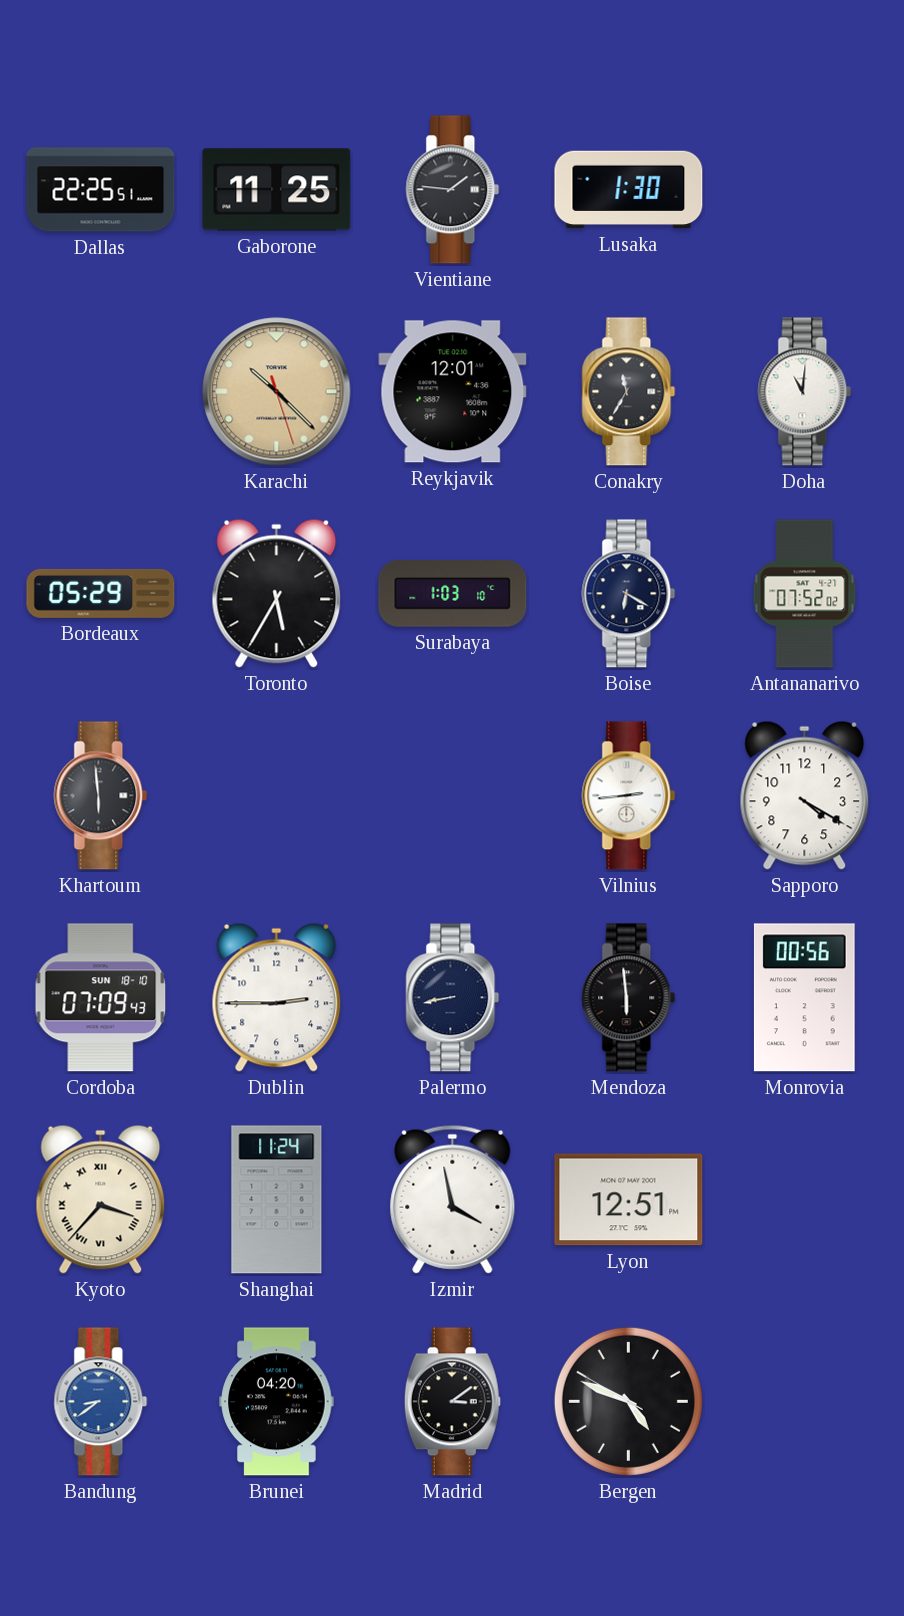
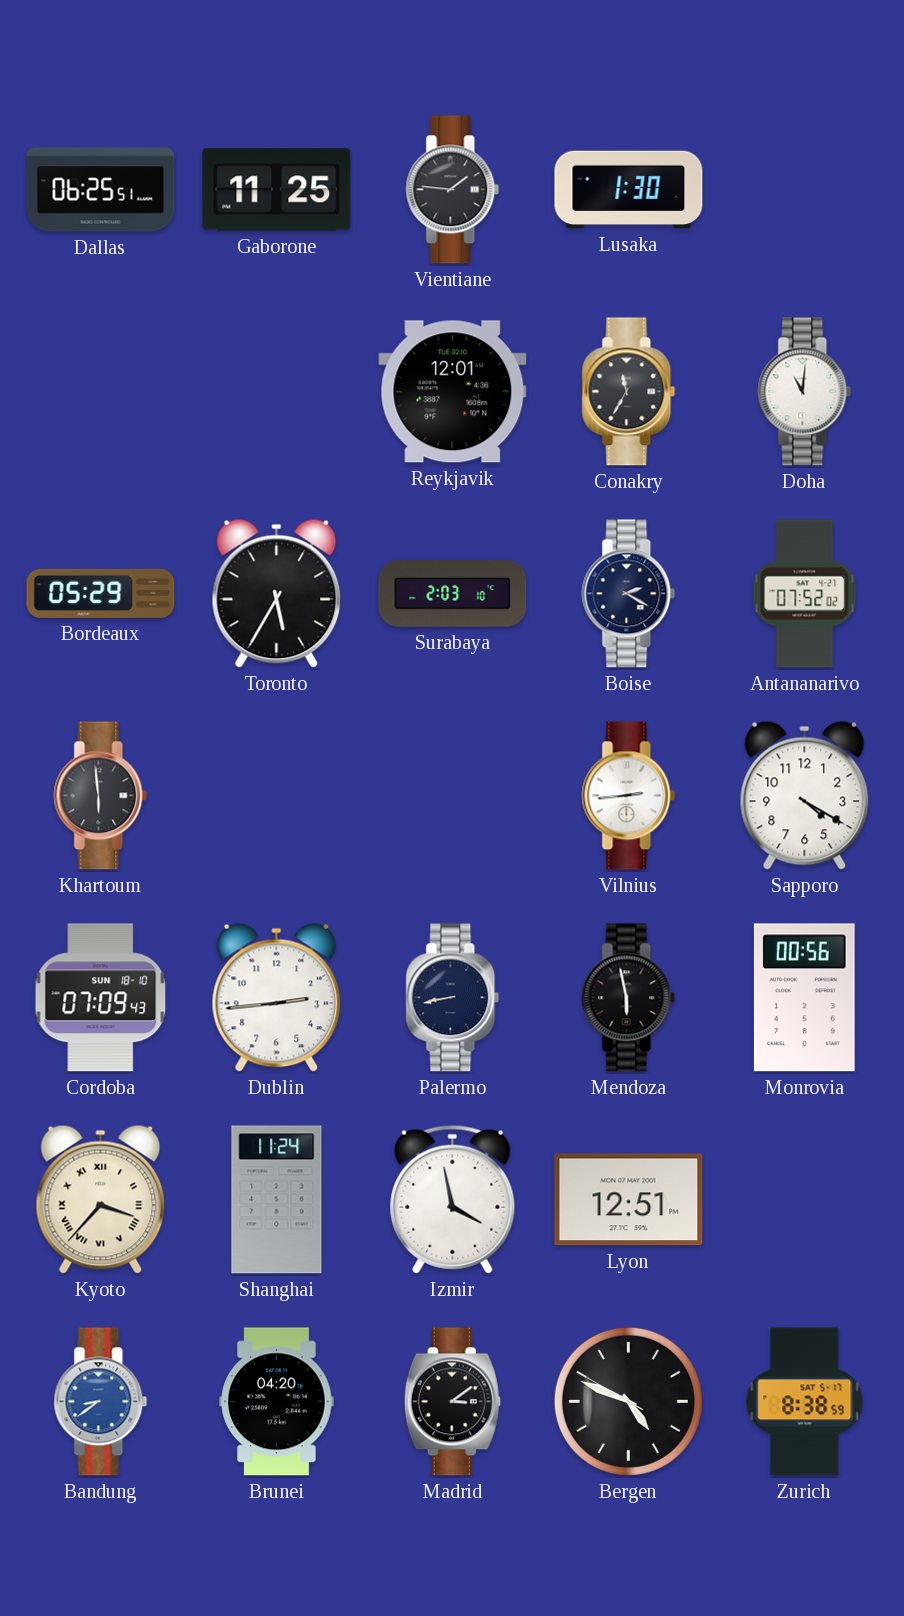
Dallas: 22:25 -> 06:25 (101, 190)
Karachi: 10:22 -> none (277, 392)
Surabaya: 1:03 -> 2:03 (453, 594)
Boise: 6:20 -> 2:20 (629, 594)
Dublin: 2:45 -> 2:44 (277, 997)
Mendoza: 5:59 -> 5:58 (629, 998)
Zurich: none -> 8:38 (805, 1402)
